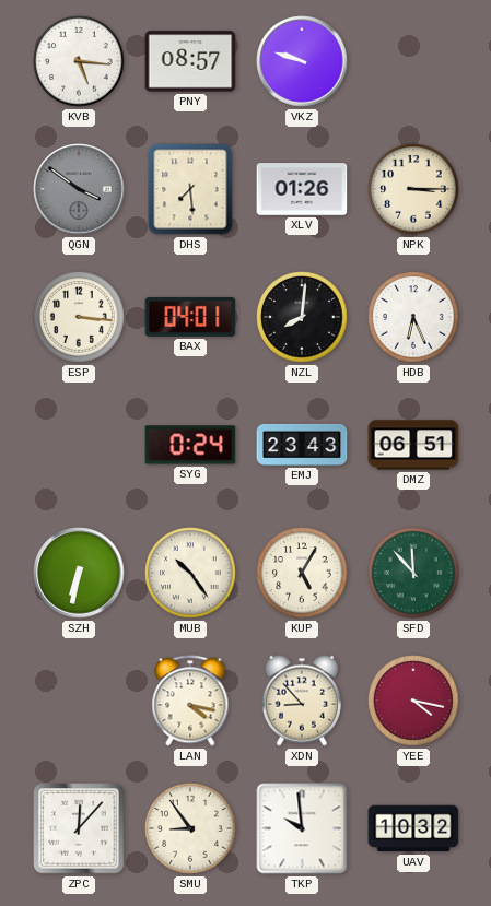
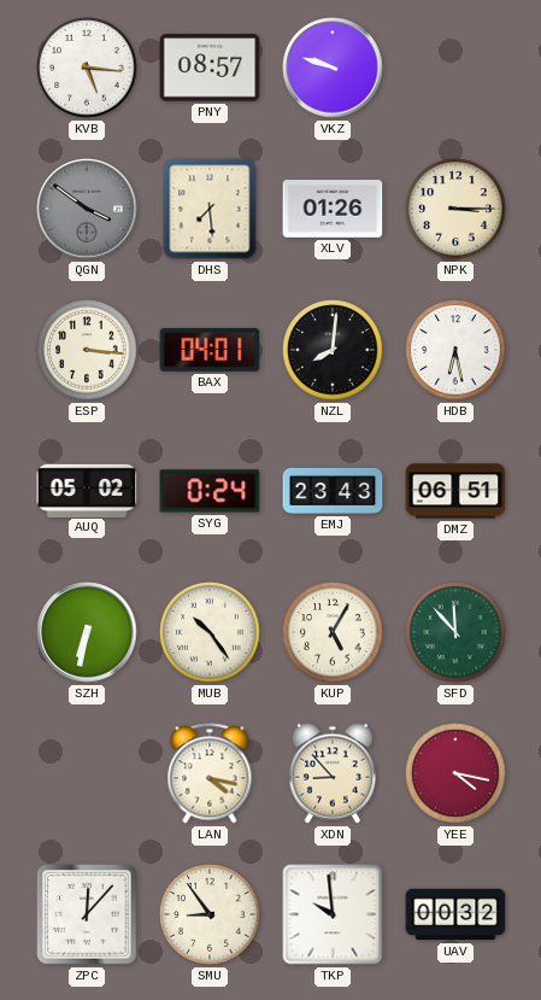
HDB: 6:26 -> 6:28 (455, 350)
AUQ: none -> 05:02 (87, 490)
UAV: 10:32 -> 00:32 (455, 914)
